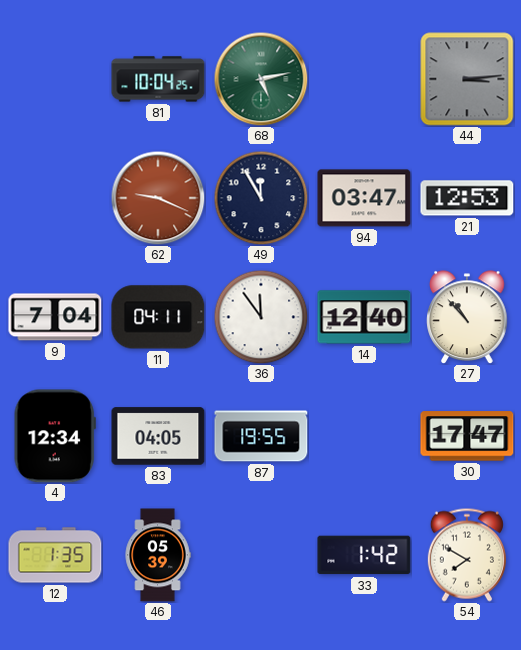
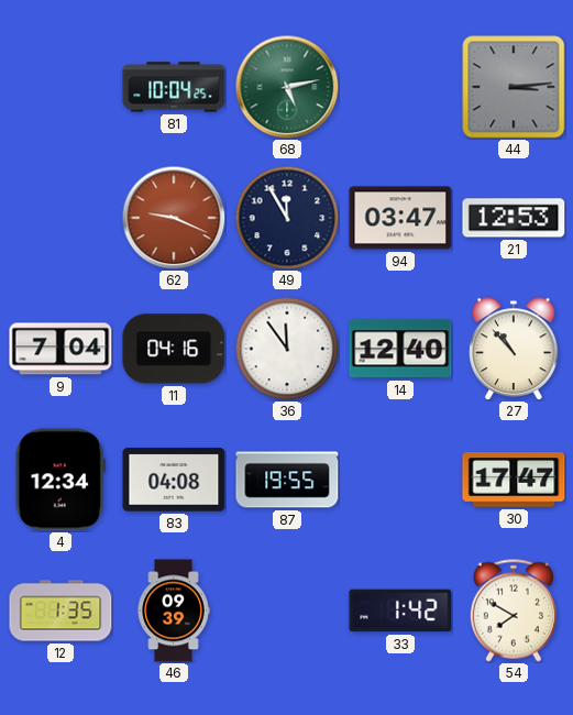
11: 04:11 -> 04:16 (174, 349)
83: 04:05 -> 04:08 (174, 480)
46: 05:39 -> 09:39 (174, 610)
